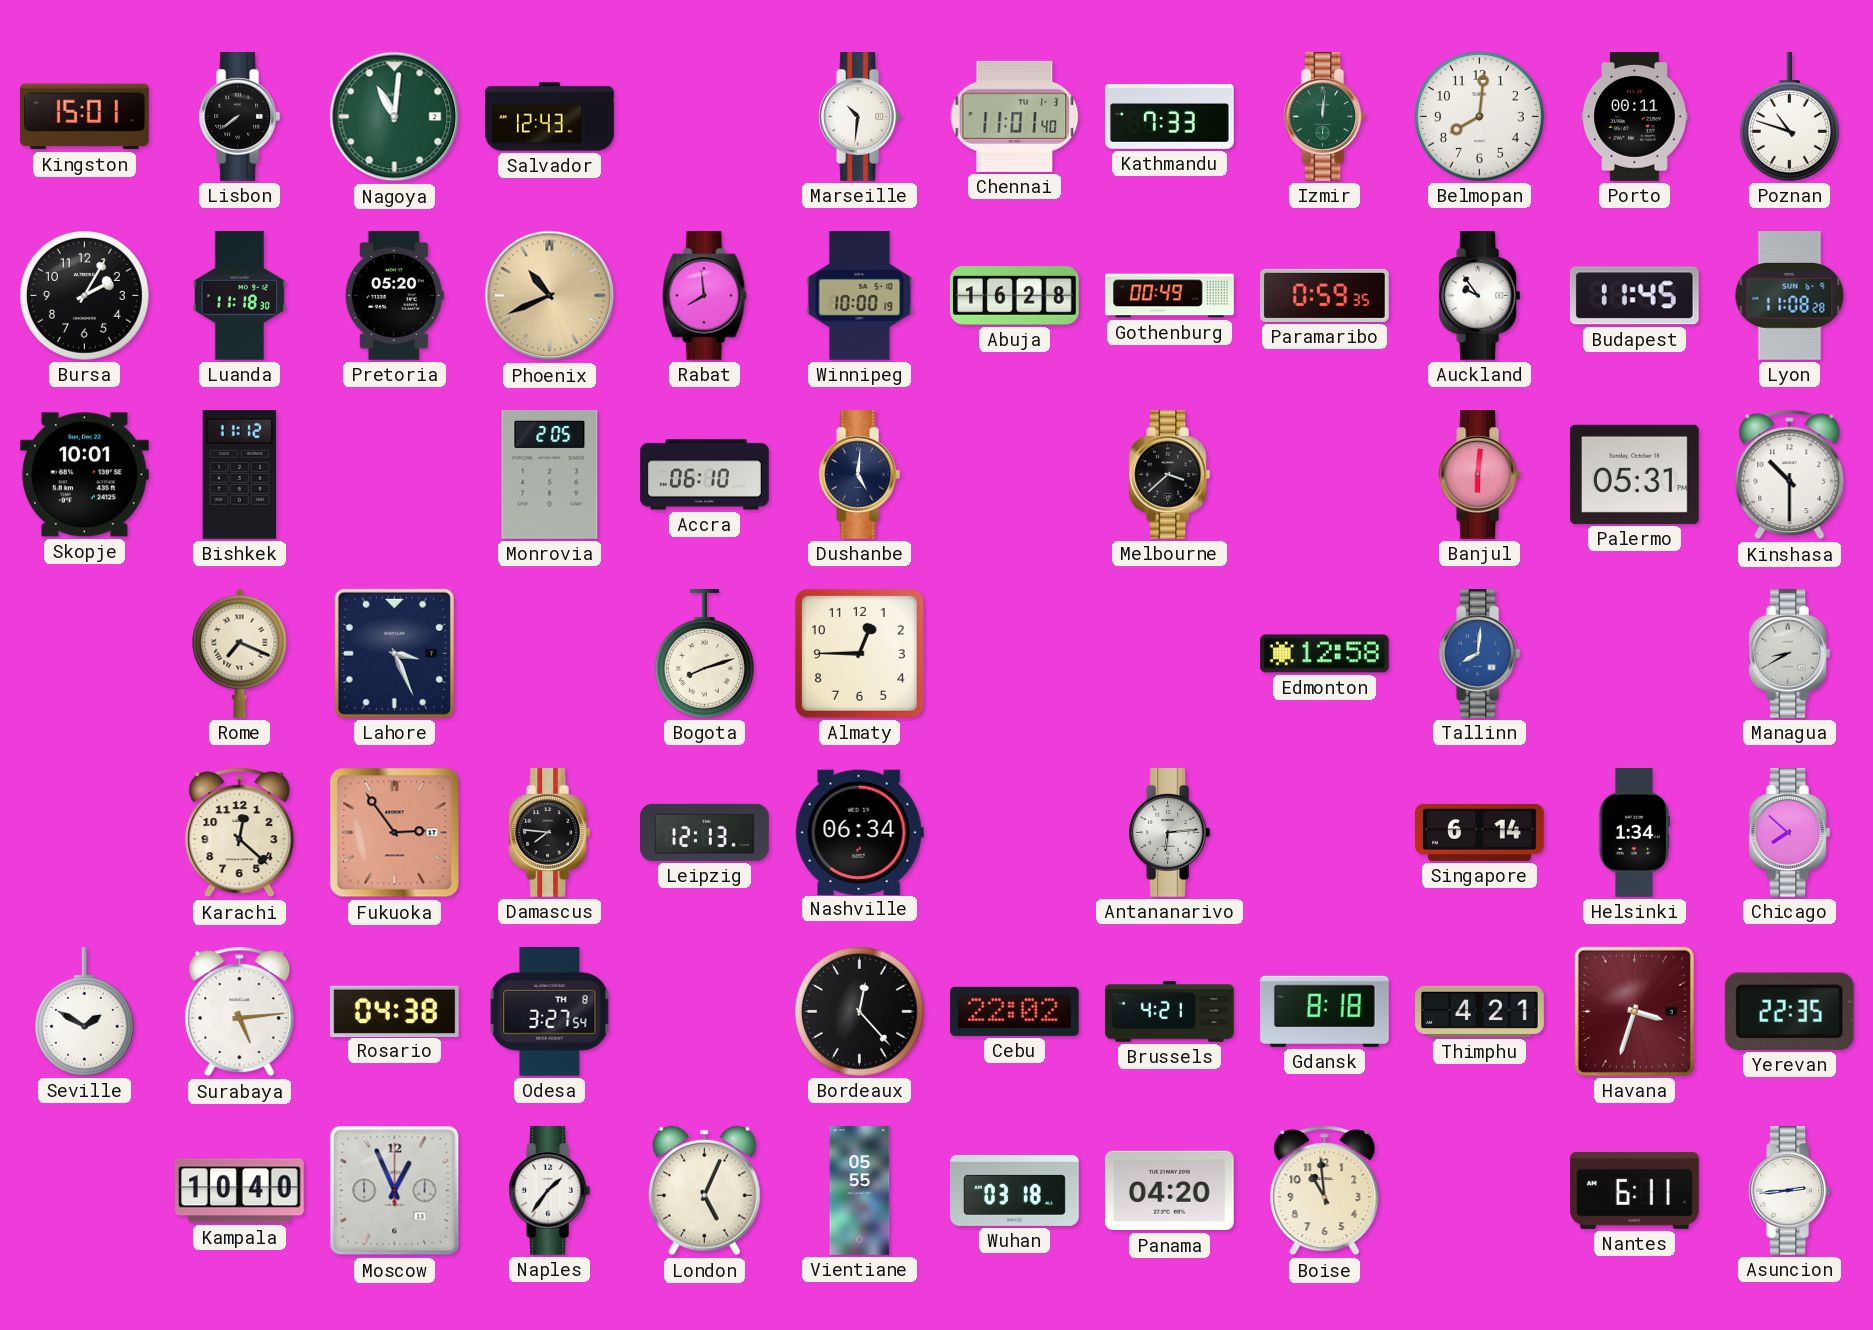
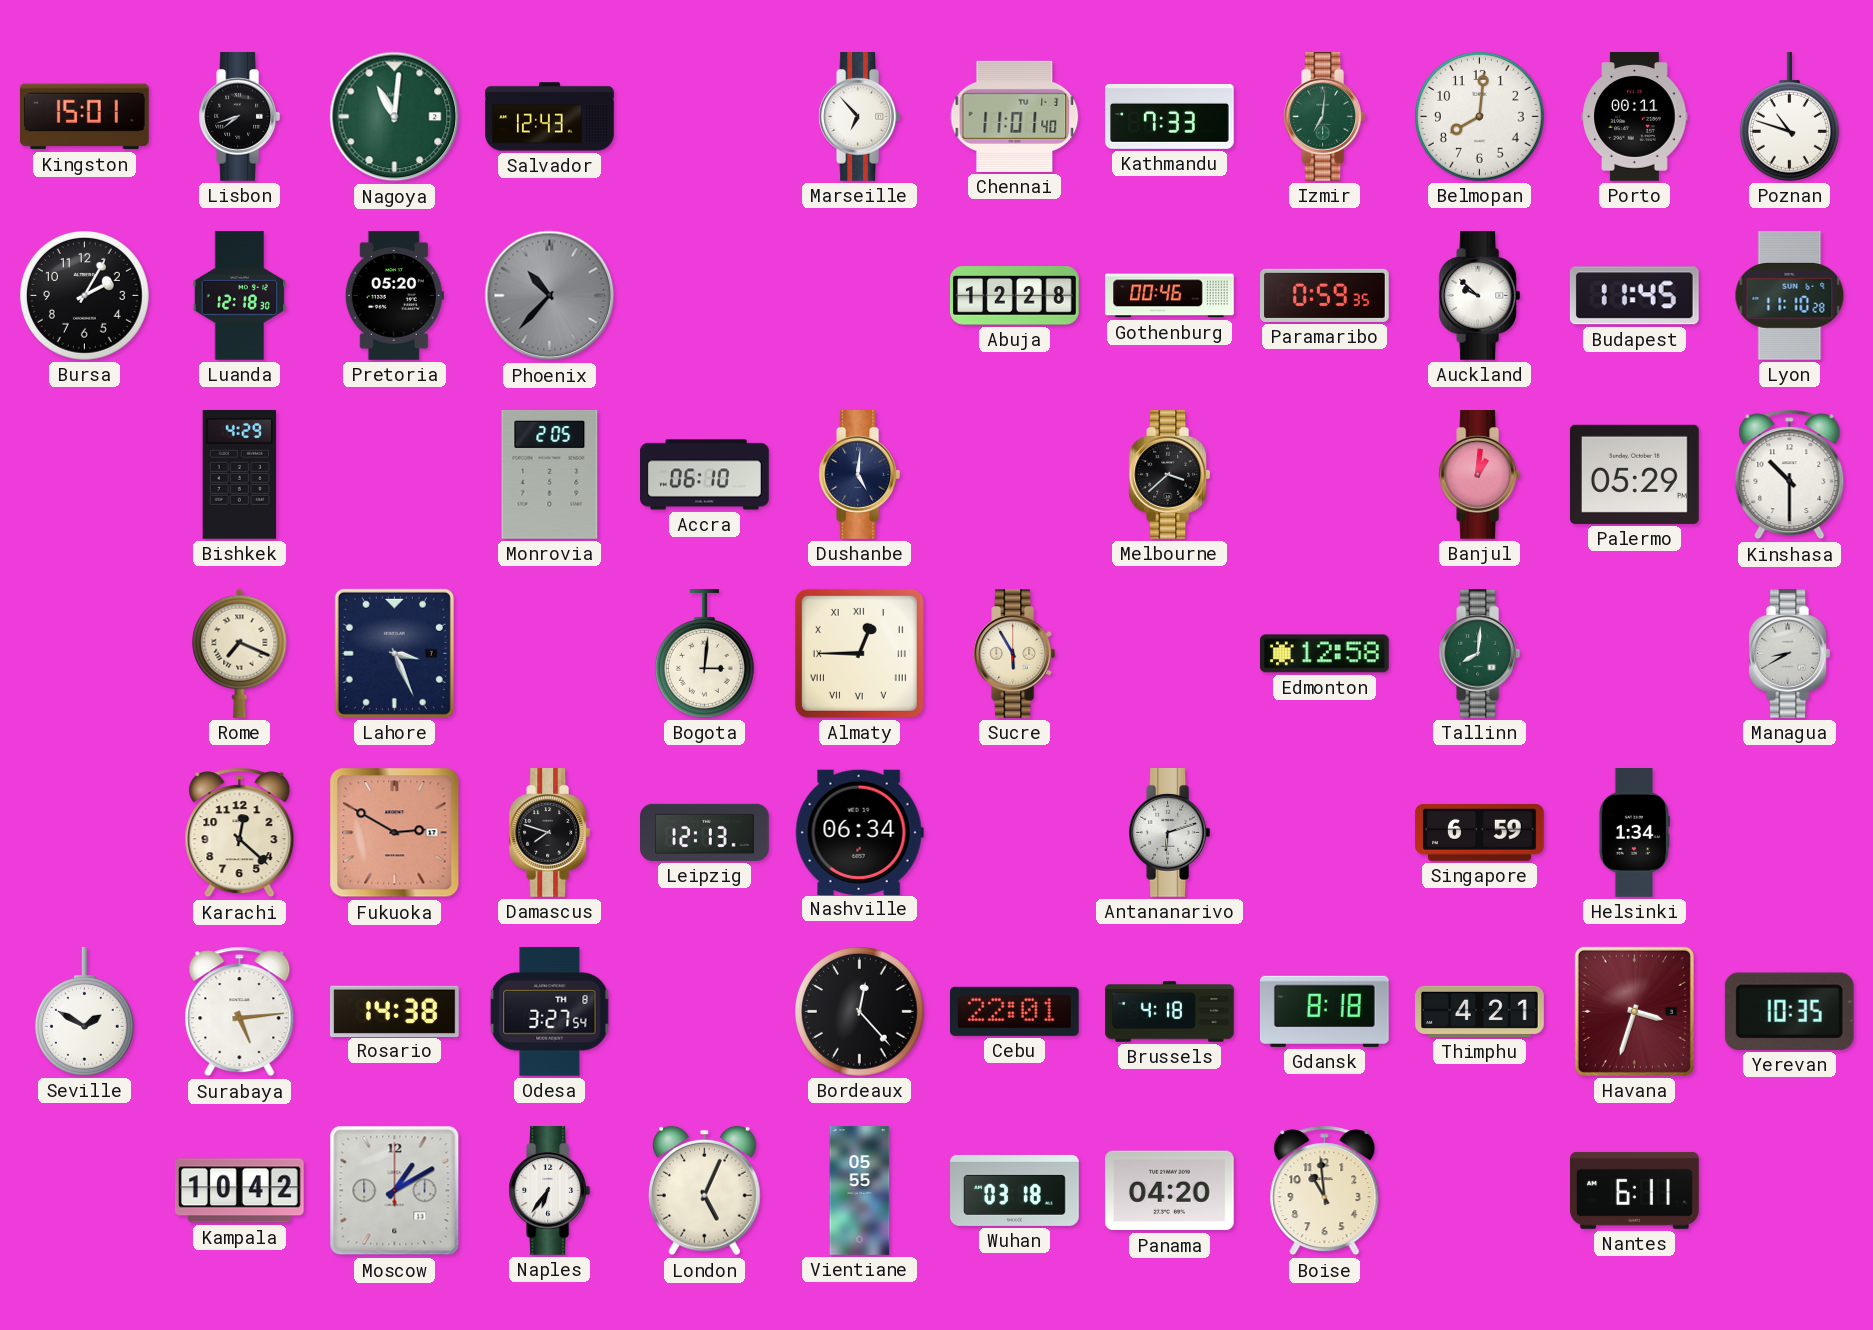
Lisbon: 7:39 -> 7:42 (240, 117)
Marseille: 10:31 -> 6:53 (860, 117)
Izmir: 12:01 -> 7:01 (1325, 117)
Luanda: 11:18 -> 12:18 (240, 296)
Phoenix: 10:41 -> 10:37 (550, 296)
Phoenix dial: champagne -> grey (550, 296)
Rabat: 7:59 -> none (705, 296)
Winnipeg: 10:00 -> none (860, 296)
Abuja: 16:28 -> 12:28 (1015, 296)
Gothenburg: 00:49 -> 00:46 (1170, 296)
Auckland: 9:54 -> 9:52 (1480, 296)
Lyon: 11:08 -> 11:10 (1790, 296)
Skopje: 10:01 -> none (85, 475)
Bishkek: 11:12 -> 4:29 (239, 474)
Banjul: 6:01 -> 1:01 (1480, 475)
Palermo: 05:31 -> 05:29 (1634, 474)
Bogota: 8:12 -> 3:01 (704, 654)
Almaty numerals: Arabic -> Roman (859, 653)
Sucre: none -> 5:55 (1015, 654)
Tallinn dial: blue -> green (1480, 654)
Fukuoka: 2:54 -> 2:50 (395, 833)
Damascus: 7:46 -> 7:48 (550, 833)
Antananarivo: 6:14 -> 6:12 (1170, 833)
Singapore: 6:14 -> 6:59 (1480, 832)
Chicago: 7:52 -> none (1790, 833)
Rosario: 04:38 -> 14:38 (395, 1011)
Cebu: 22:02 -> 22:01 (1014, 1011)
Brussels: 4:21 -> 4:18 (1170, 1012)
Yerevan: 22:35 -> 10:35 (1789, 1011)
Kampala: 10:40 -> 10:42 (240, 1191)
Moscow: 12:56 -> 1:10 (395, 1191)
Naples: 1:36 -> 6:36 (550, 1191)
Asuncion: 2:44 -> none (1790, 1191)
